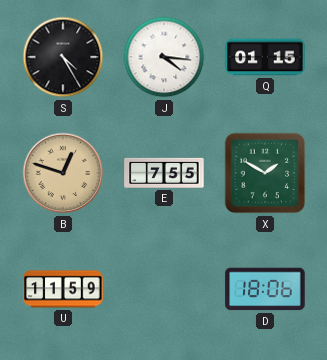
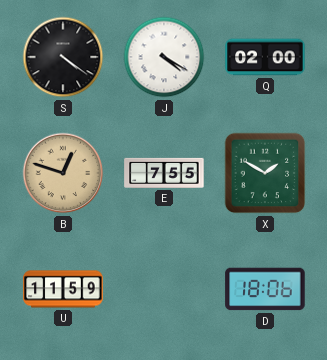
S: 4:25 -> 4:21 (63, 57)
J: 4:16 -> 4:20 (164, 57)
Q: 01:15 -> 02:00 (265, 57)
